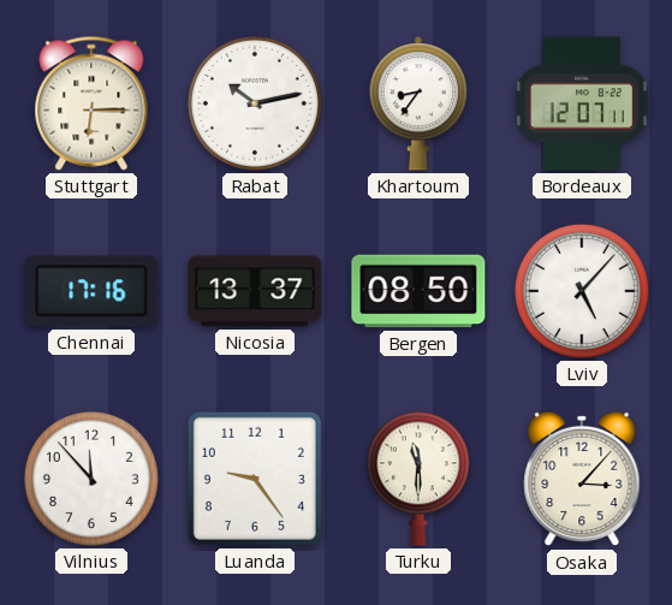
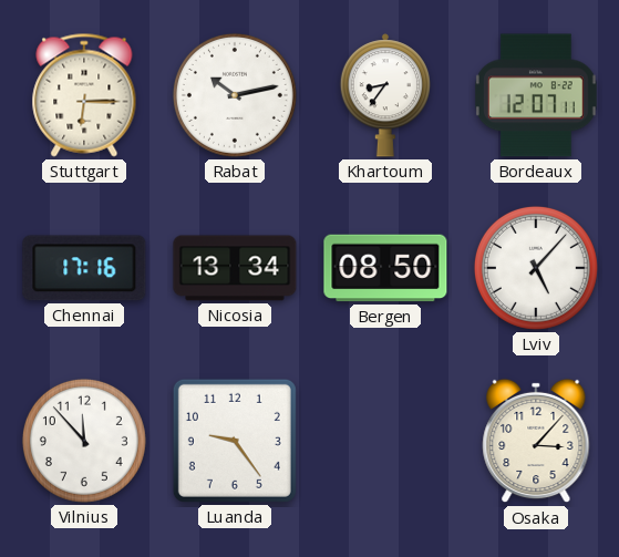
Nicosia: 13:37 -> 13:34 (235, 268)
Turku: 11:30 -> none (418, 479)
